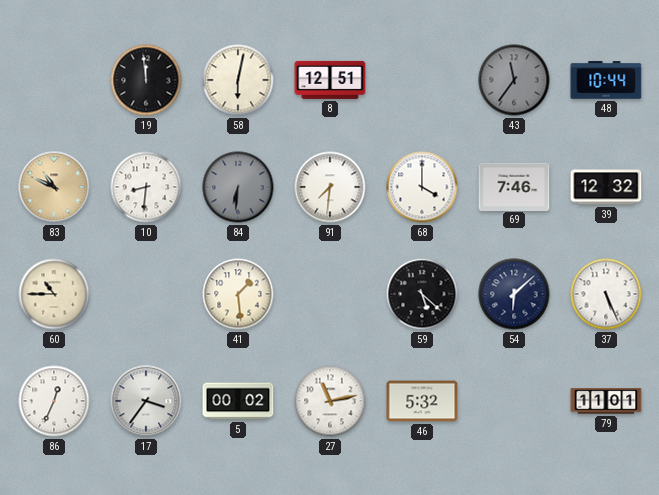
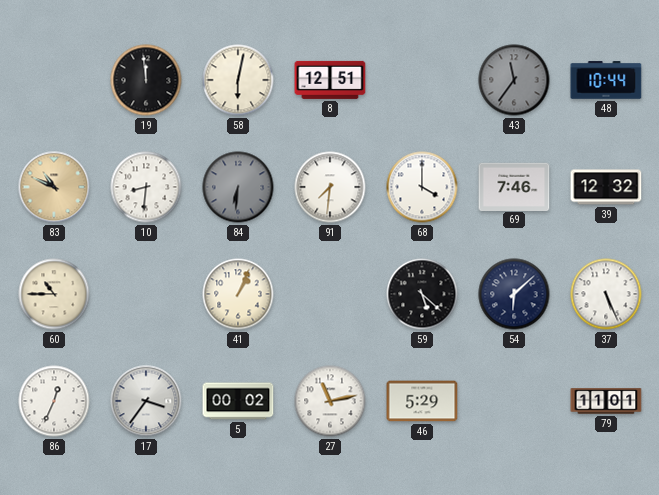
41: 1:29 -> 1:04 (238, 294)
46: 5:32 -> 5:29 (422, 401)
